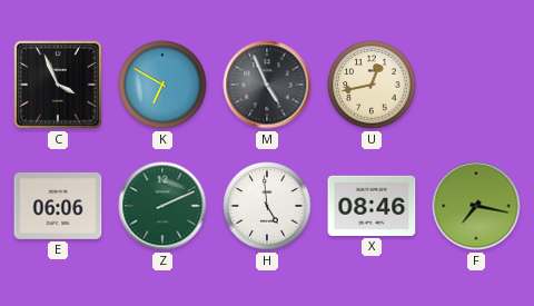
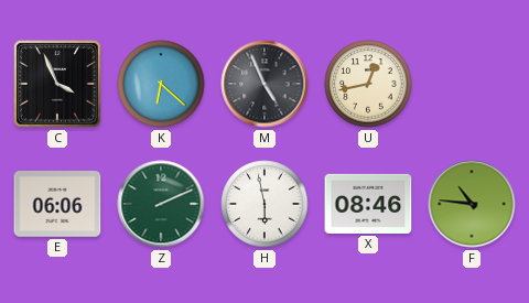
K: 6:50 -> 6:22 (161, 84)
H: 4:59 -> 5:58 (264, 204)
F: 7:17 -> 10:46 (472, 204)
